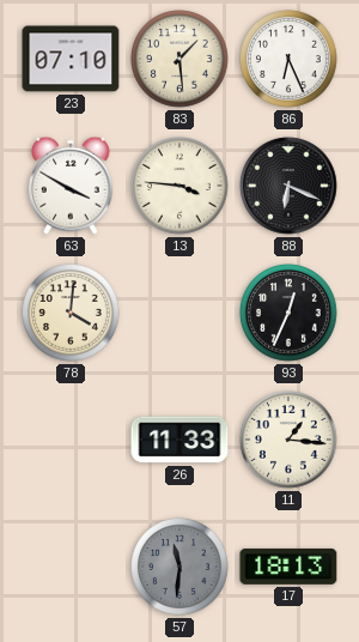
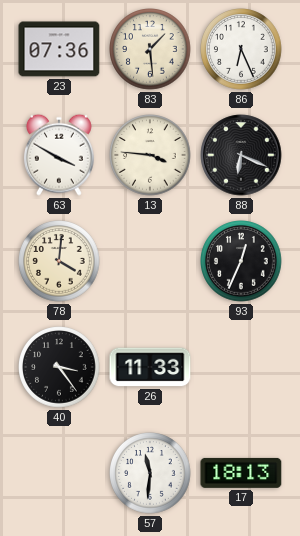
23: 07:10 -> 07:36 (59, 49)
40: none -> 3:24 (59, 368)
11: 1:16 -> none (288, 441)
57 dial: grey -> white (150, 474)
